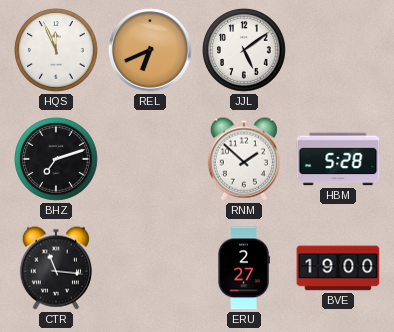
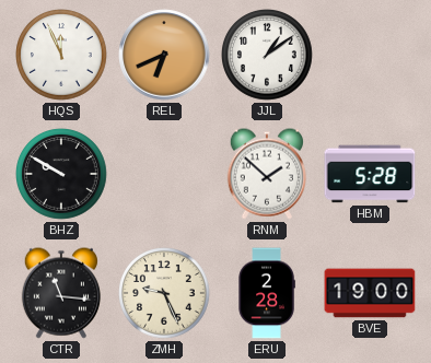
JJL: 5:09 -> 1:09 (268, 56)
BHZ: 7:12 -> 9:50 (62, 175)
ZMH: none -> 9:26 (165, 294)
ERU: 2:27 -> 2:28 (267, 293)
